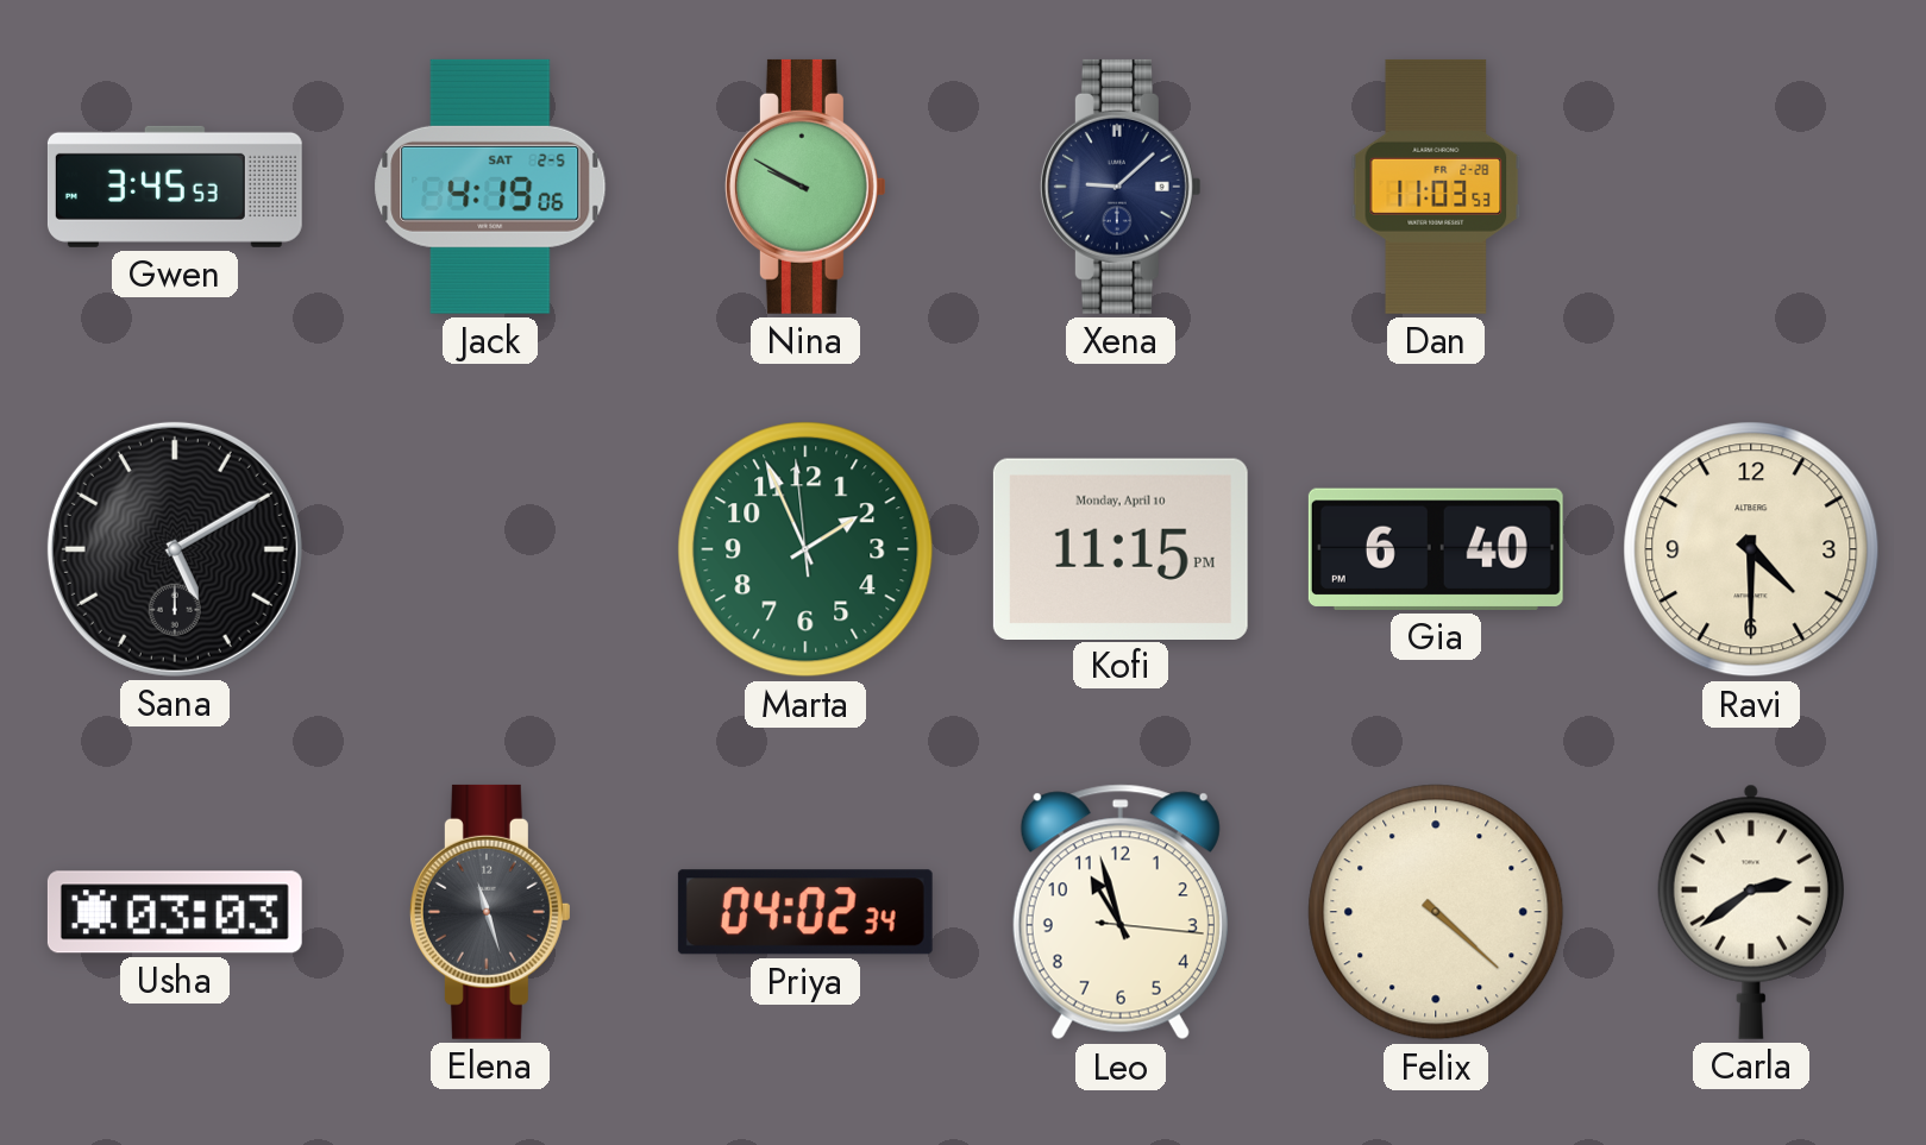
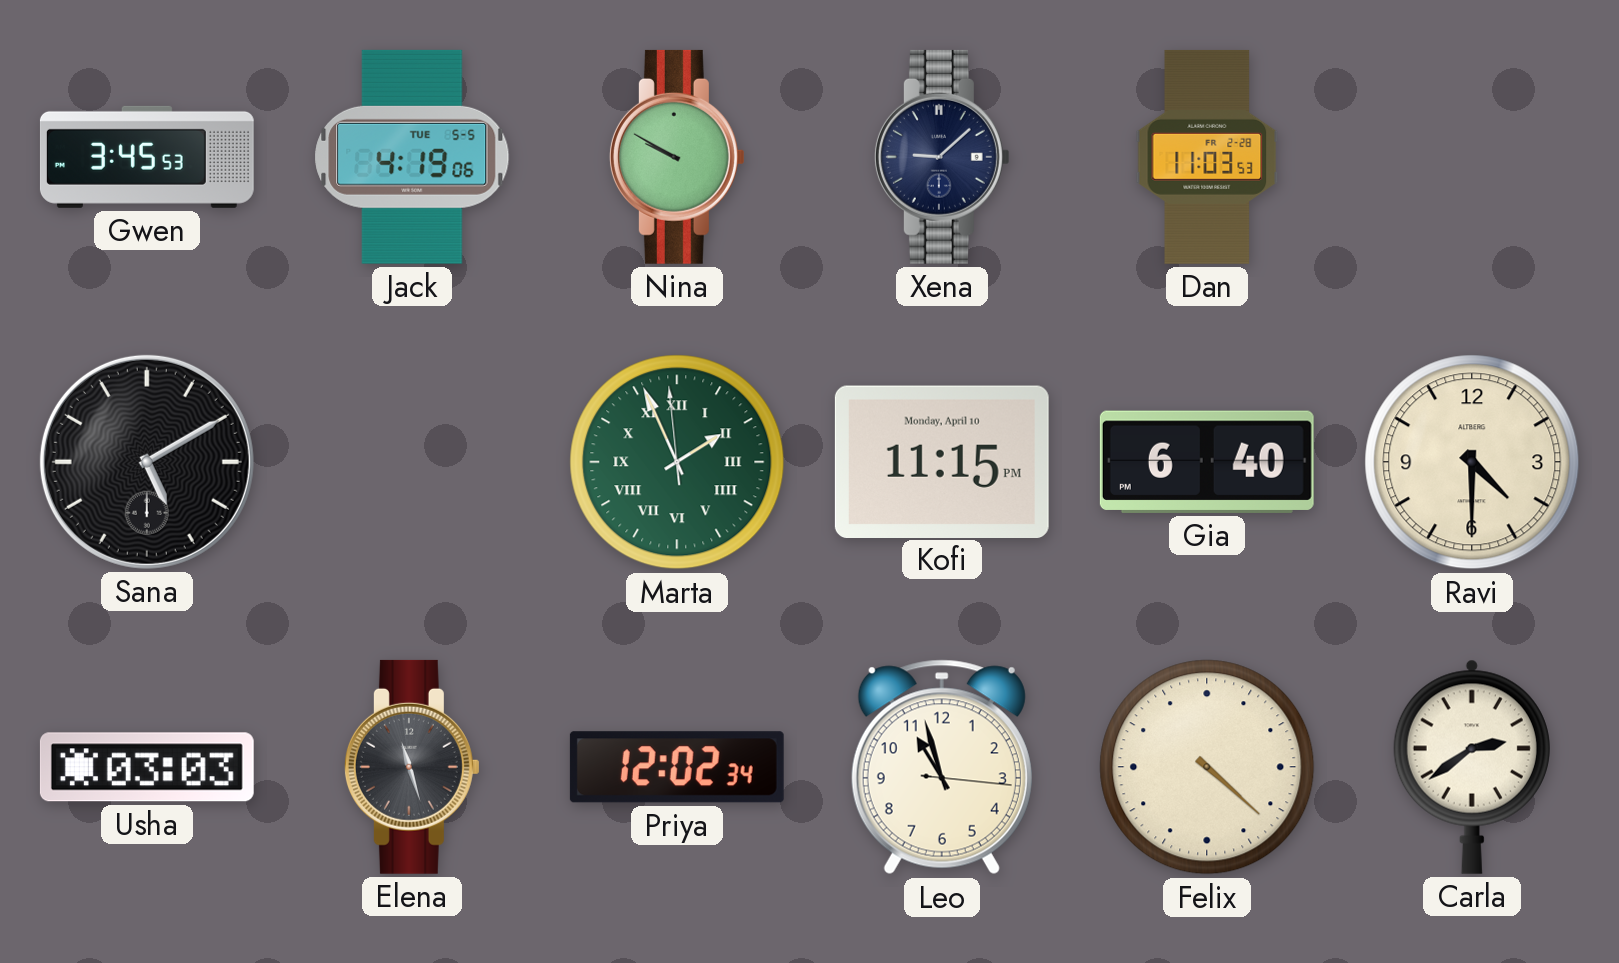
Jack date: SAT 2-5 -> TUE 5-5 (412, 157)
Marta numerals: Arabic -> Roman (677, 462)
Priya: 04:02 -> 12:02 (677, 767)
